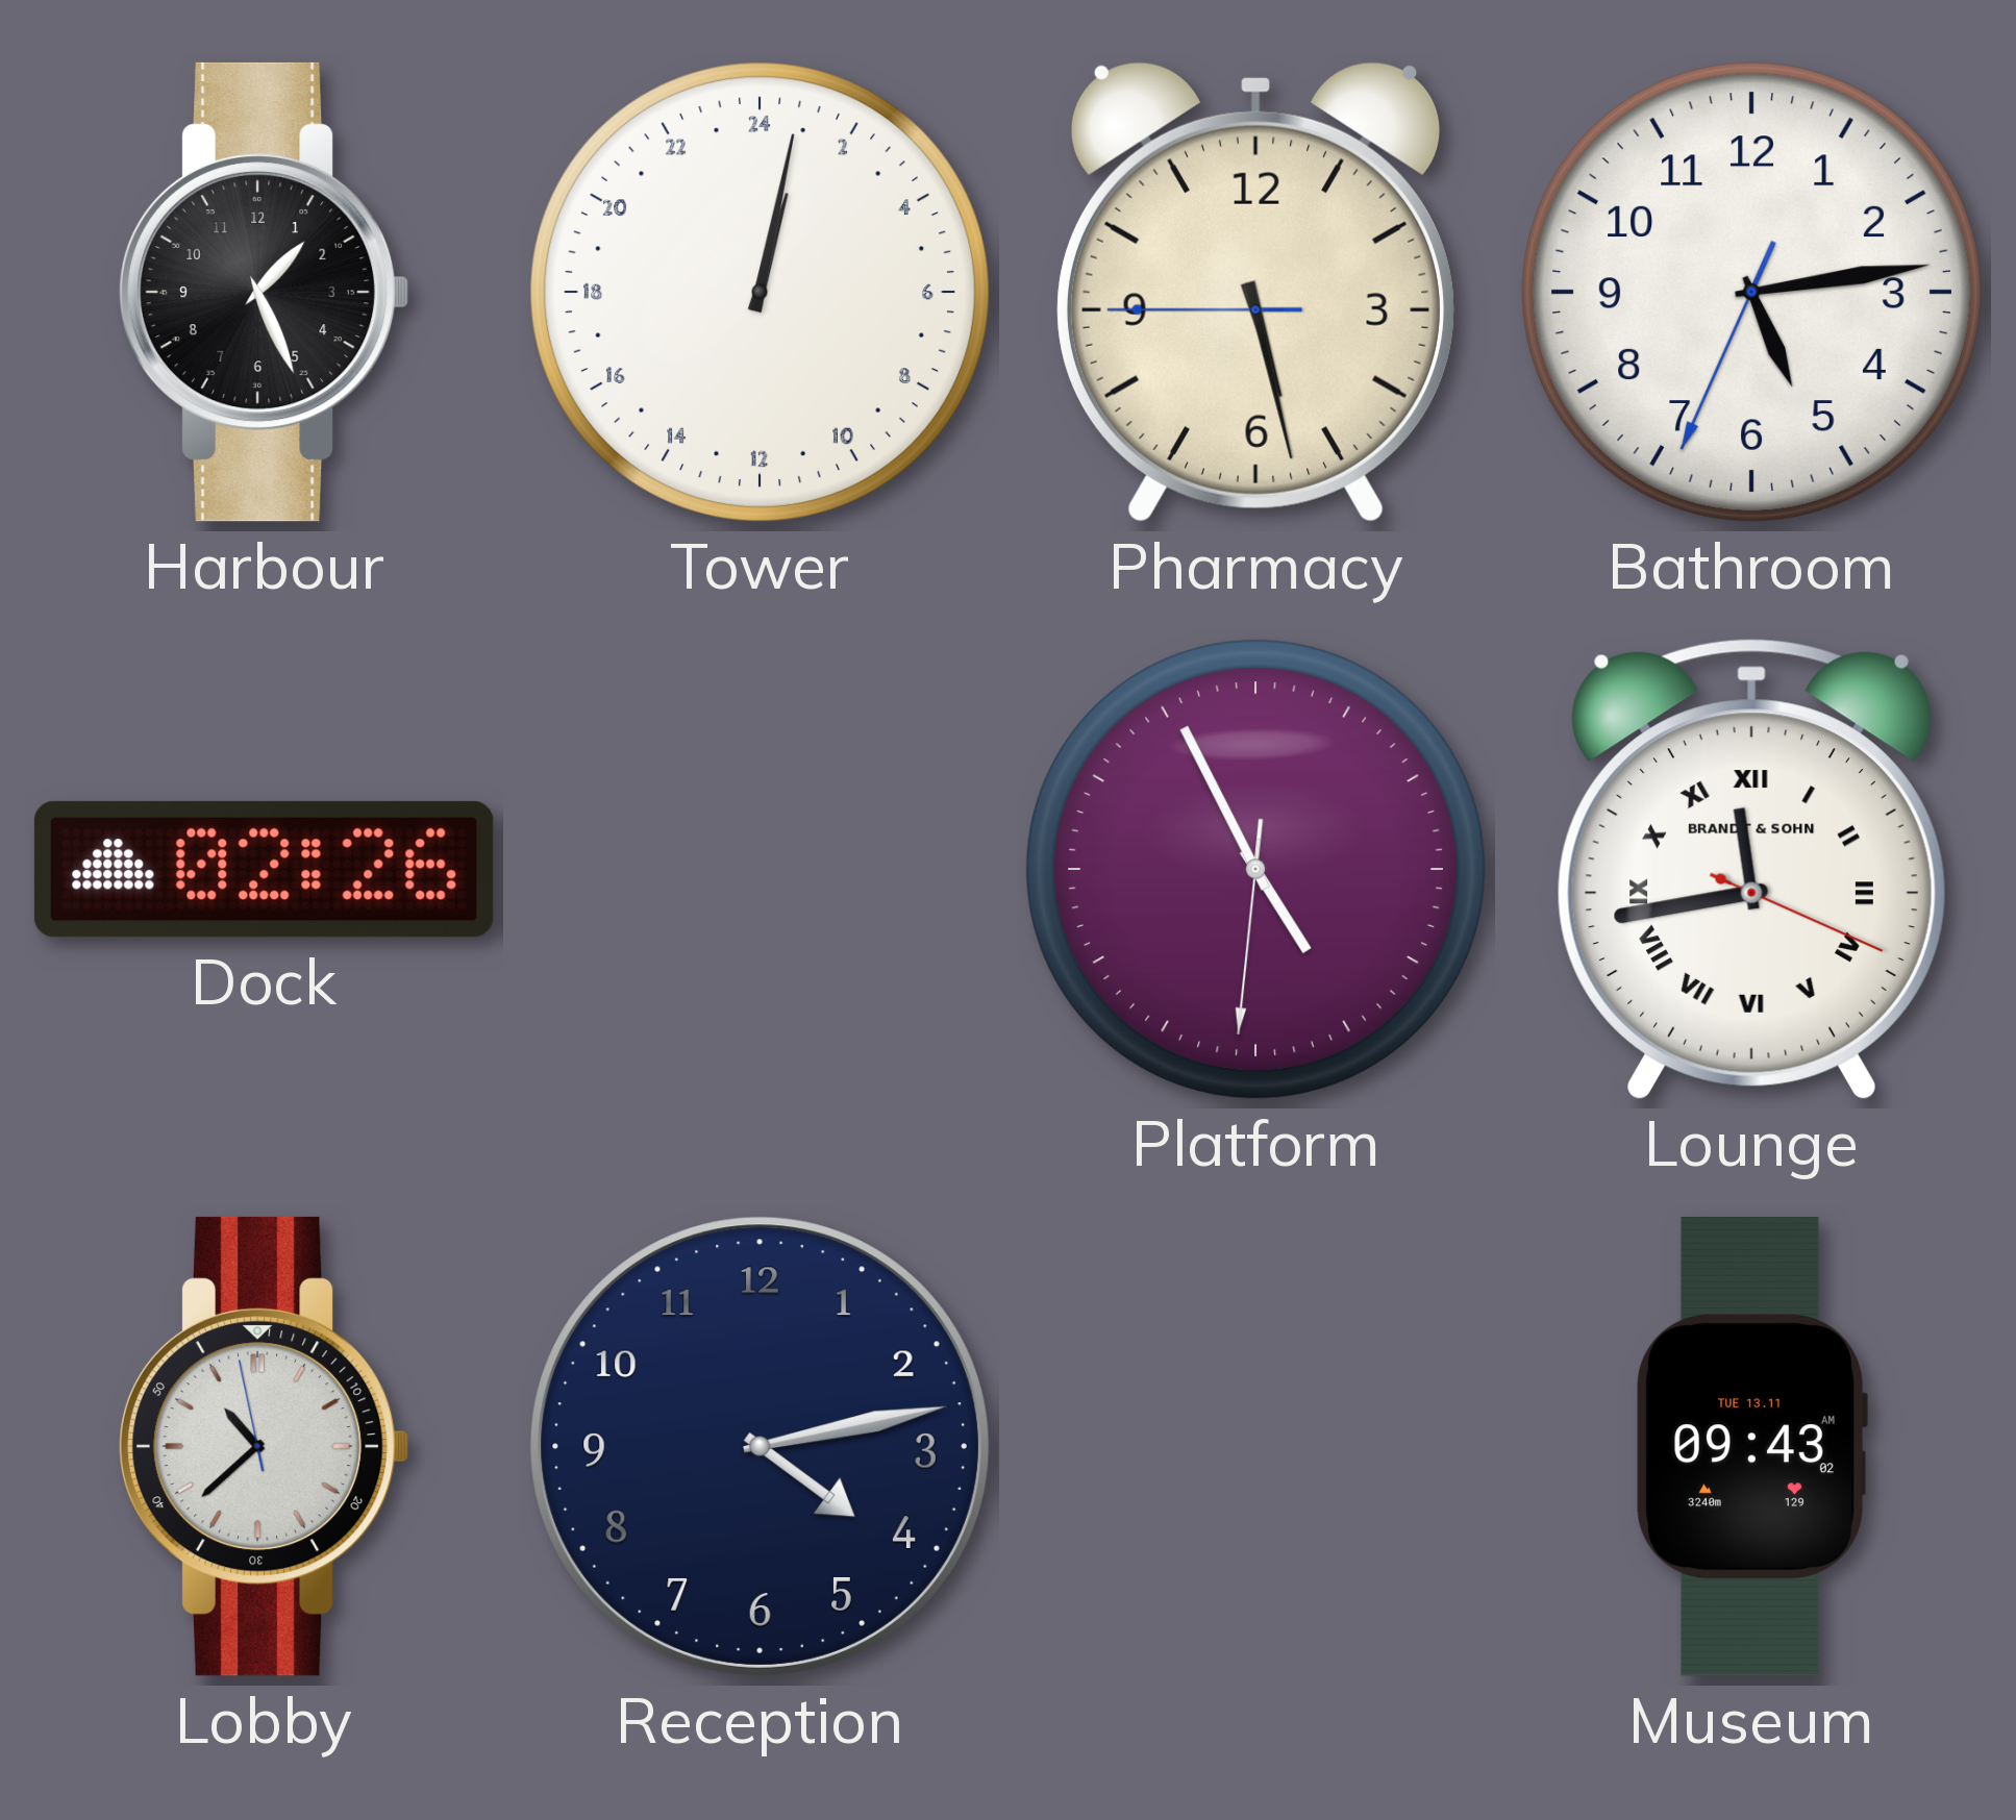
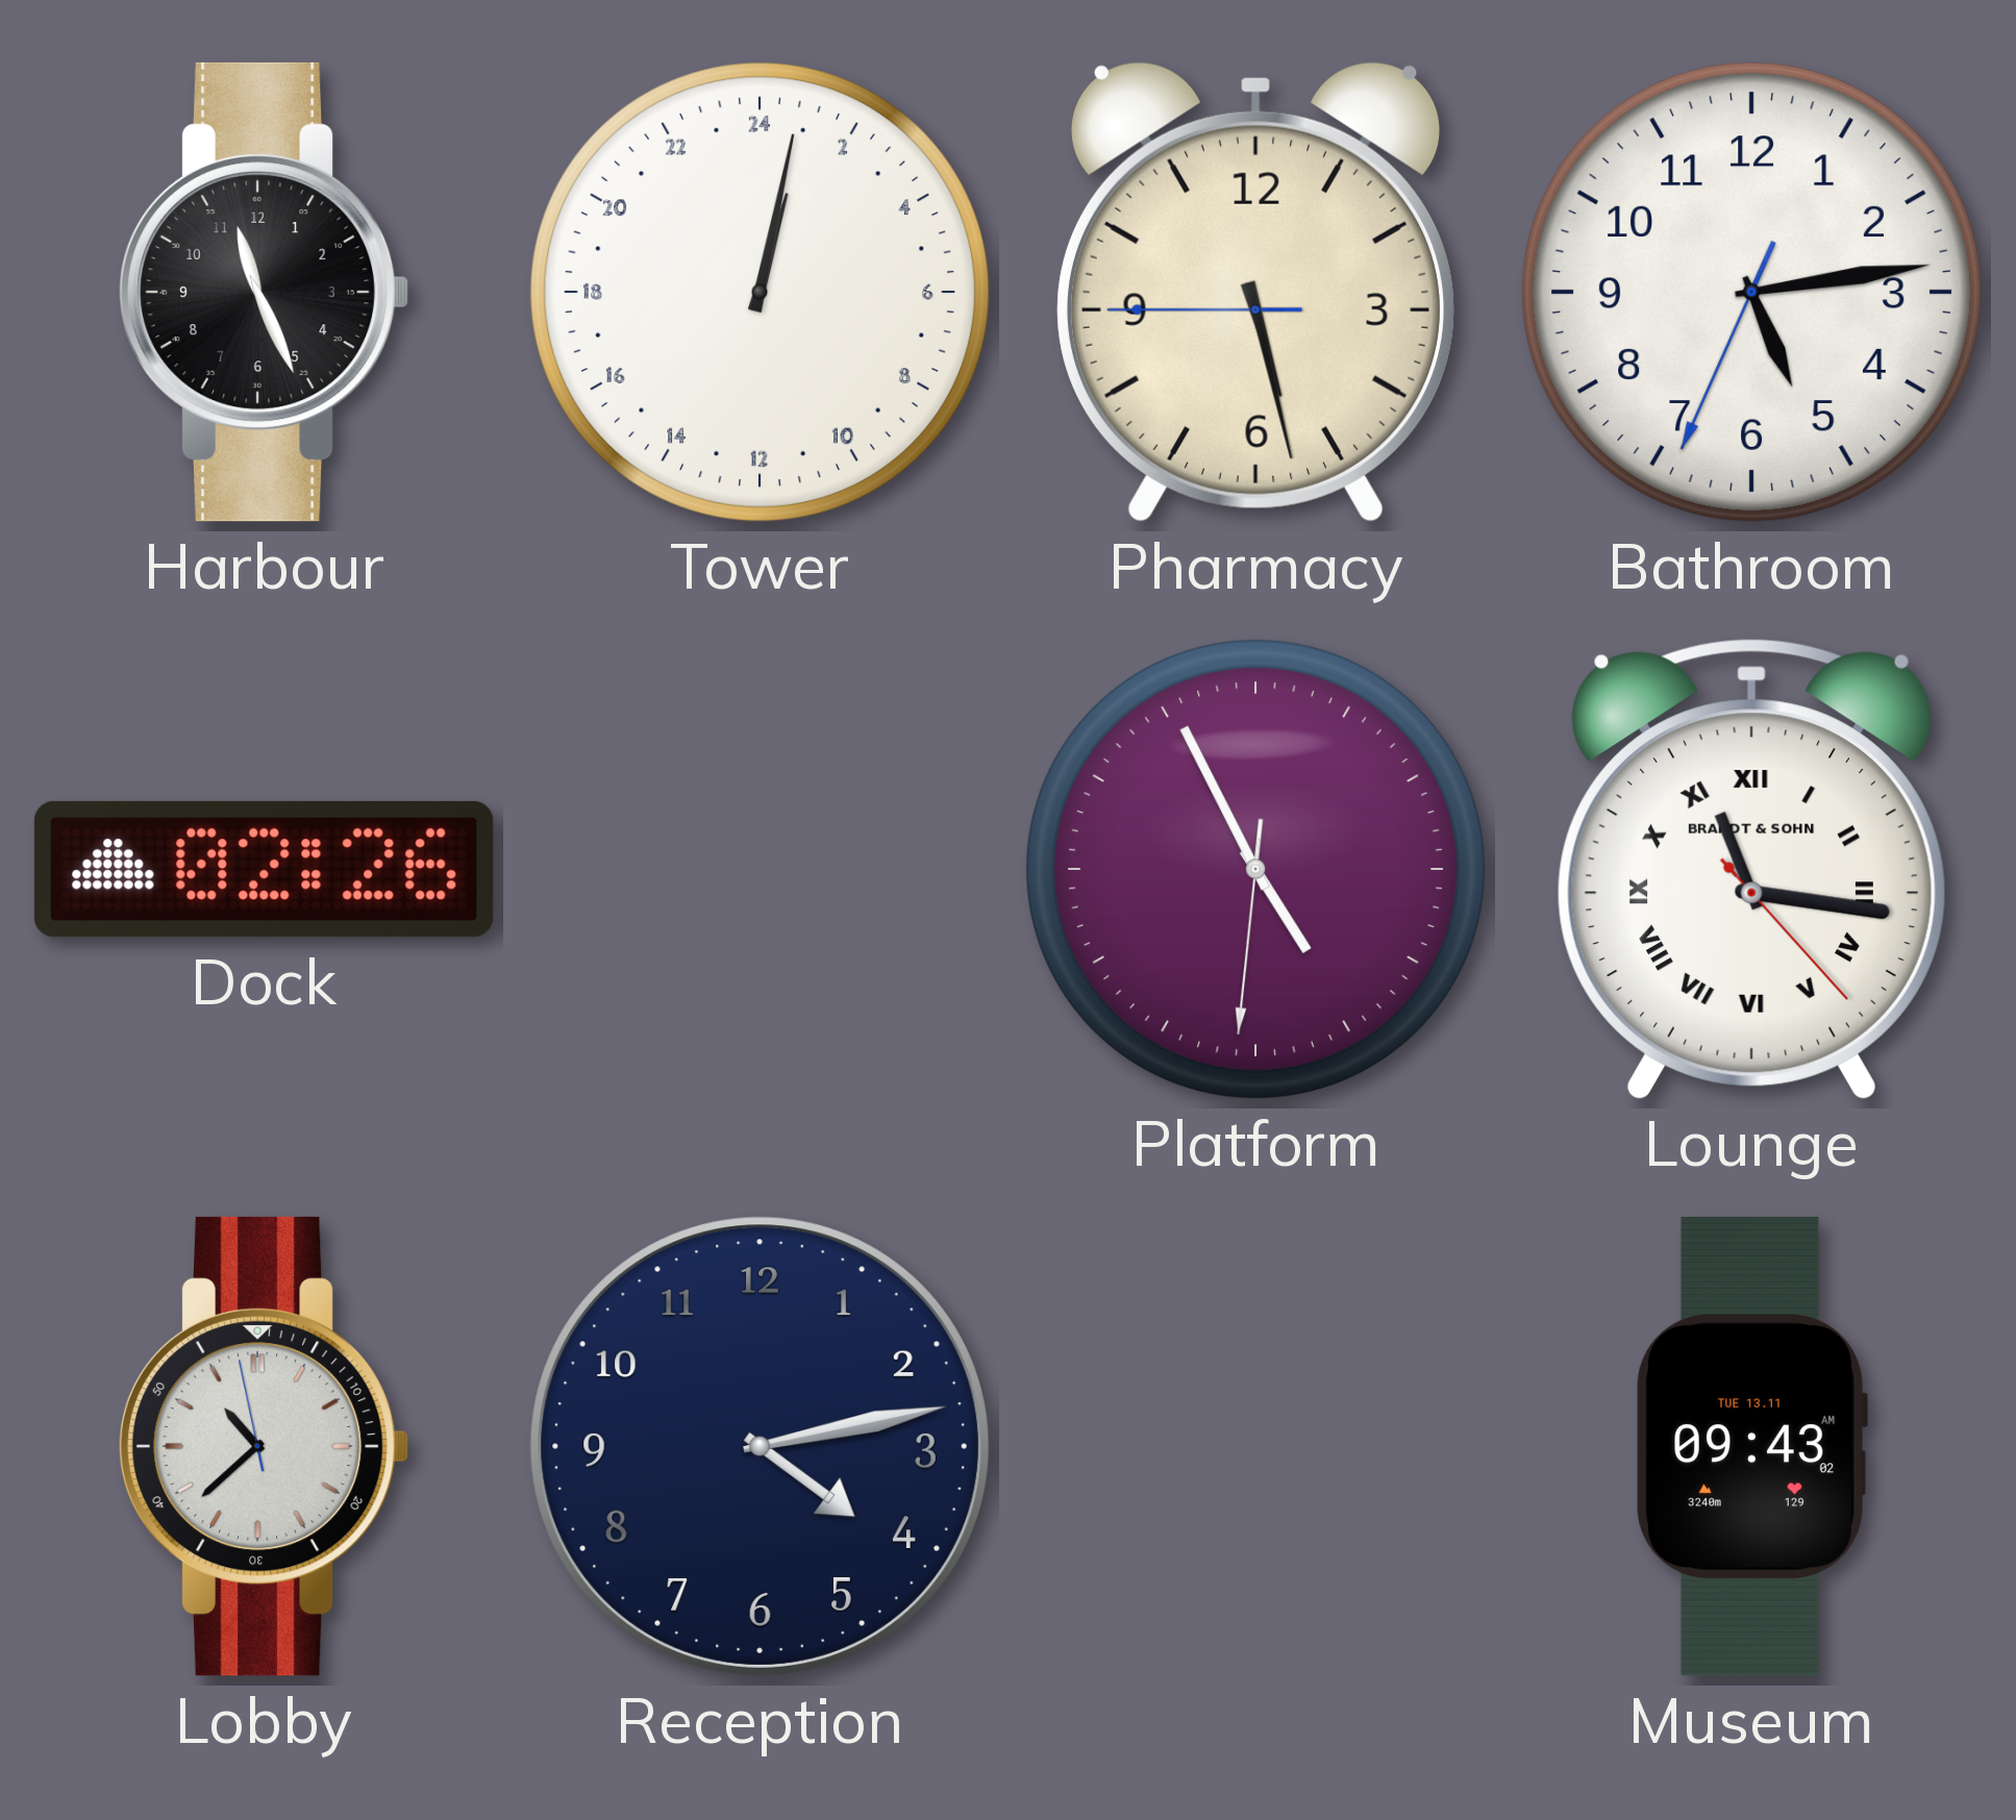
Harbour: 1:26 -> 11:26 (264, 292)
Lounge: 11:43 -> 11:16 (1751, 869)
